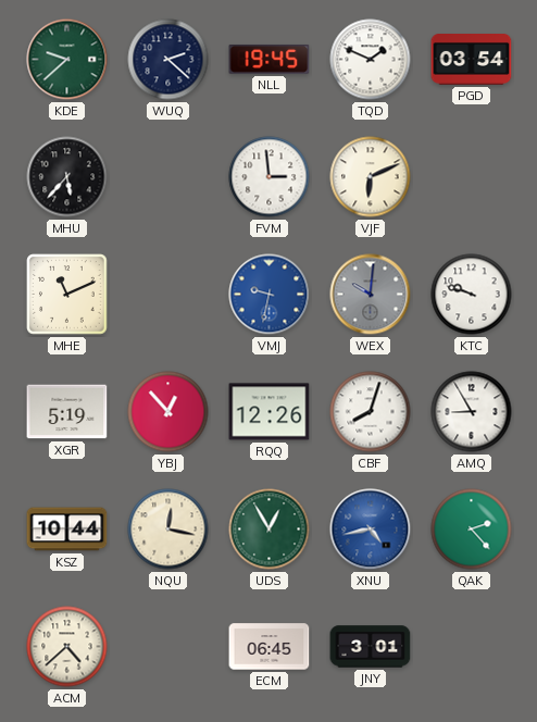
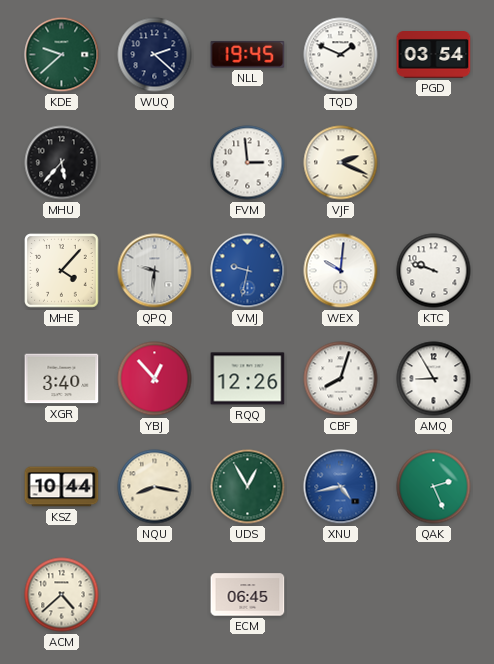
VJF: 6:11 -> 2:19 (341, 163)
MHE: 11:11 -> 4:07 (62, 271)
QPQ: none -> 9:31 (155, 271)
WEX dial: grey -> white (341, 271)
XGR: 5:19 -> 3:40 (62, 379)
NQU: 12:17 -> 8:17 (155, 487)
QAK: 2:23 -> 2:26 (434, 487)
JNY: 3:01 -> none (371, 647)
